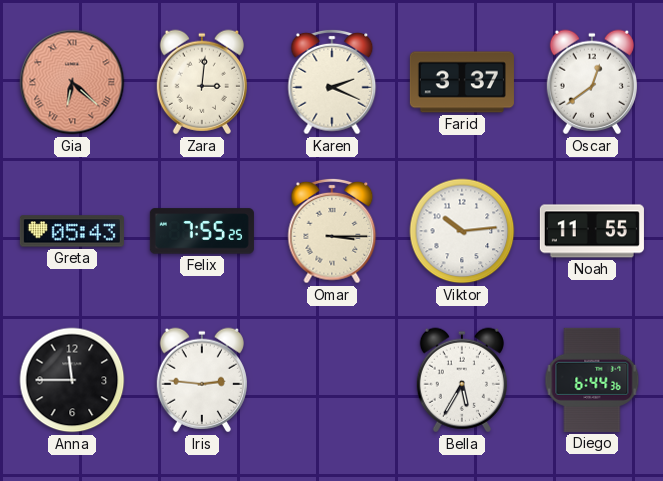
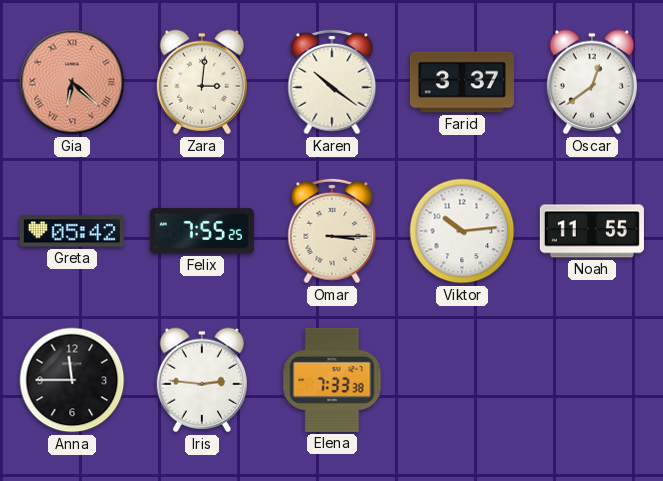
Karen: 2:19 -> 10:21 (332, 82)
Greta: 05:43 -> 05:42 (72, 231)
Elena: none -> 7:33 (332, 380)
Bella: 5:35 -> none (462, 380)
Diego: 6:44 -> none (592, 380)
